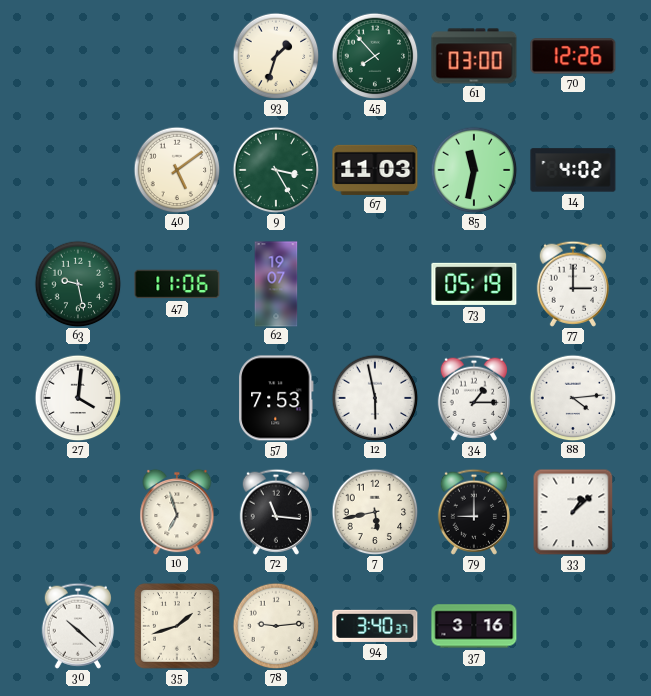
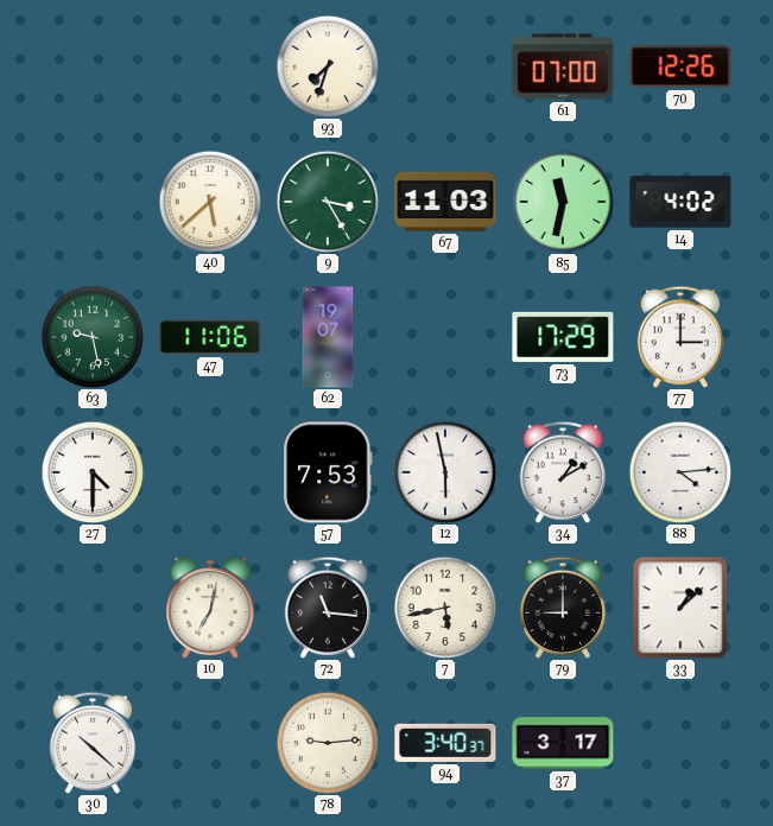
93: 1:33 -> 7:33 (328, 66)
45: 7:53 -> none (375, 56)
61: 03:00 -> 07:00 (563, 66)
40: 5:09 -> 5:38 (210, 202)
73: 05:19 -> 17:29 (563, 337)
27: 4:01 -> 4:30 (93, 472)
34: 1:15 -> 1:10 (562, 472)
10: 6:57 -> 7:02 (210, 608)
35: 1:42 -> none (177, 626)
37: 3:16 -> 3:17 (563, 743)
